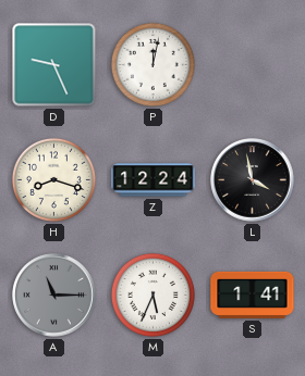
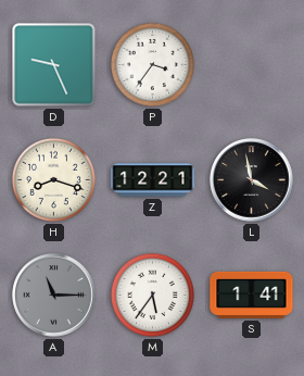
P: 12:02 -> 3:36 (152, 64)
Z: 12:24 -> 12:21 (153, 180)
M: 5:34 -> 5:36 (152, 294)
